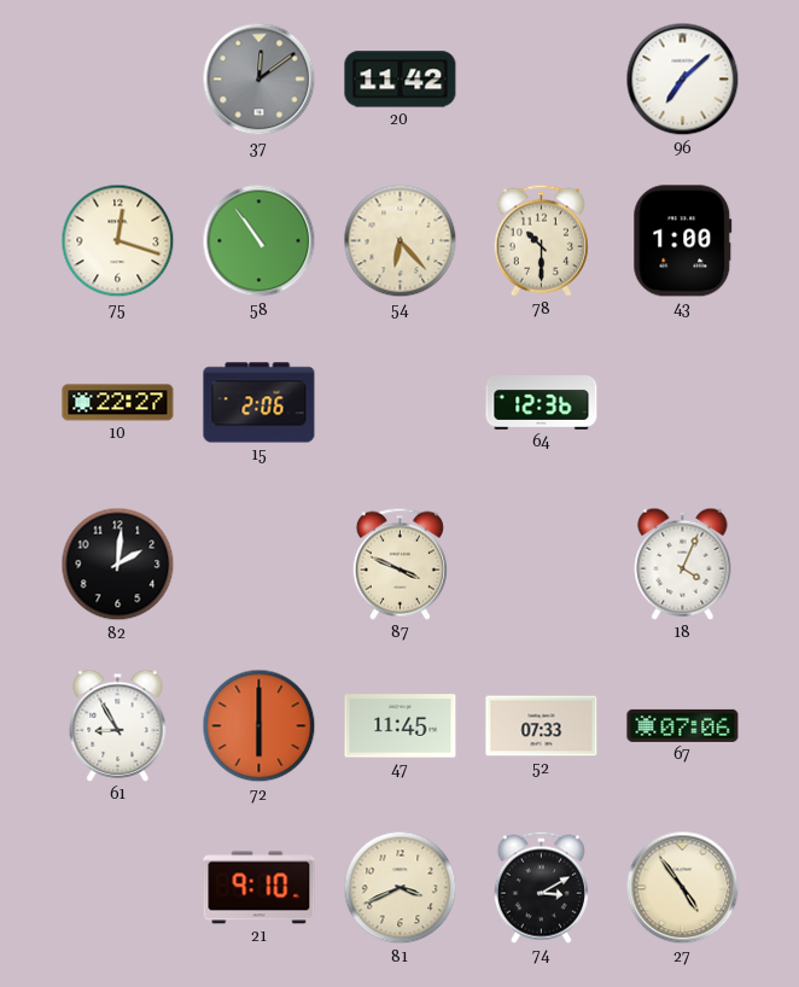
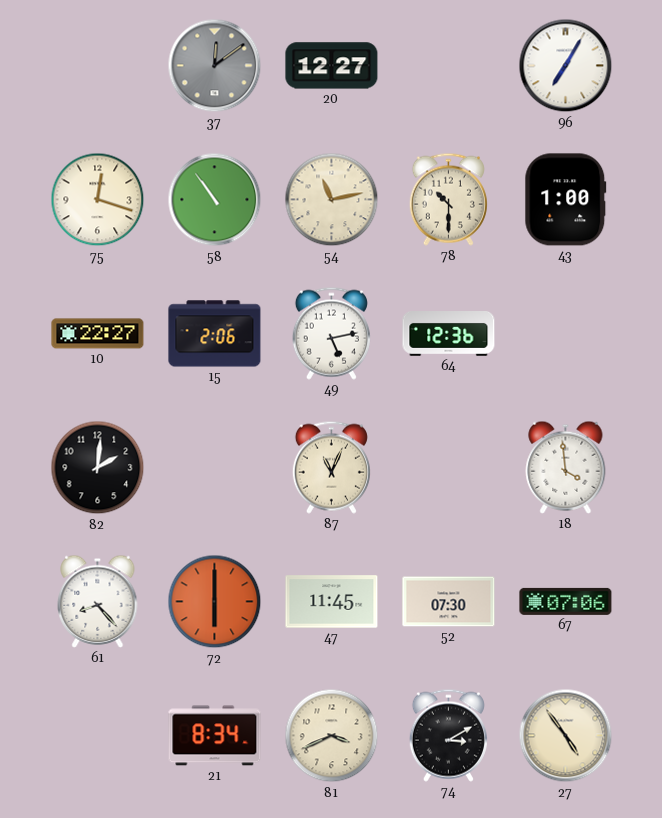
20: 11:42 -> 12:27 (332, 66)
96: 7:08 -> 7:05 (566, 66)
54: 6:23 -> 11:13 (332, 200)
49: none -> 5:13 (331, 333)
87: 3:49 -> 11:04 (331, 467)
18: 4:04 -> 3:59 (566, 467)
61: 8:55 -> 8:23 (98, 601)
52: 07:33 -> 07:30 (449, 602)
21: 9:10 -> 8:34 (215, 736)
